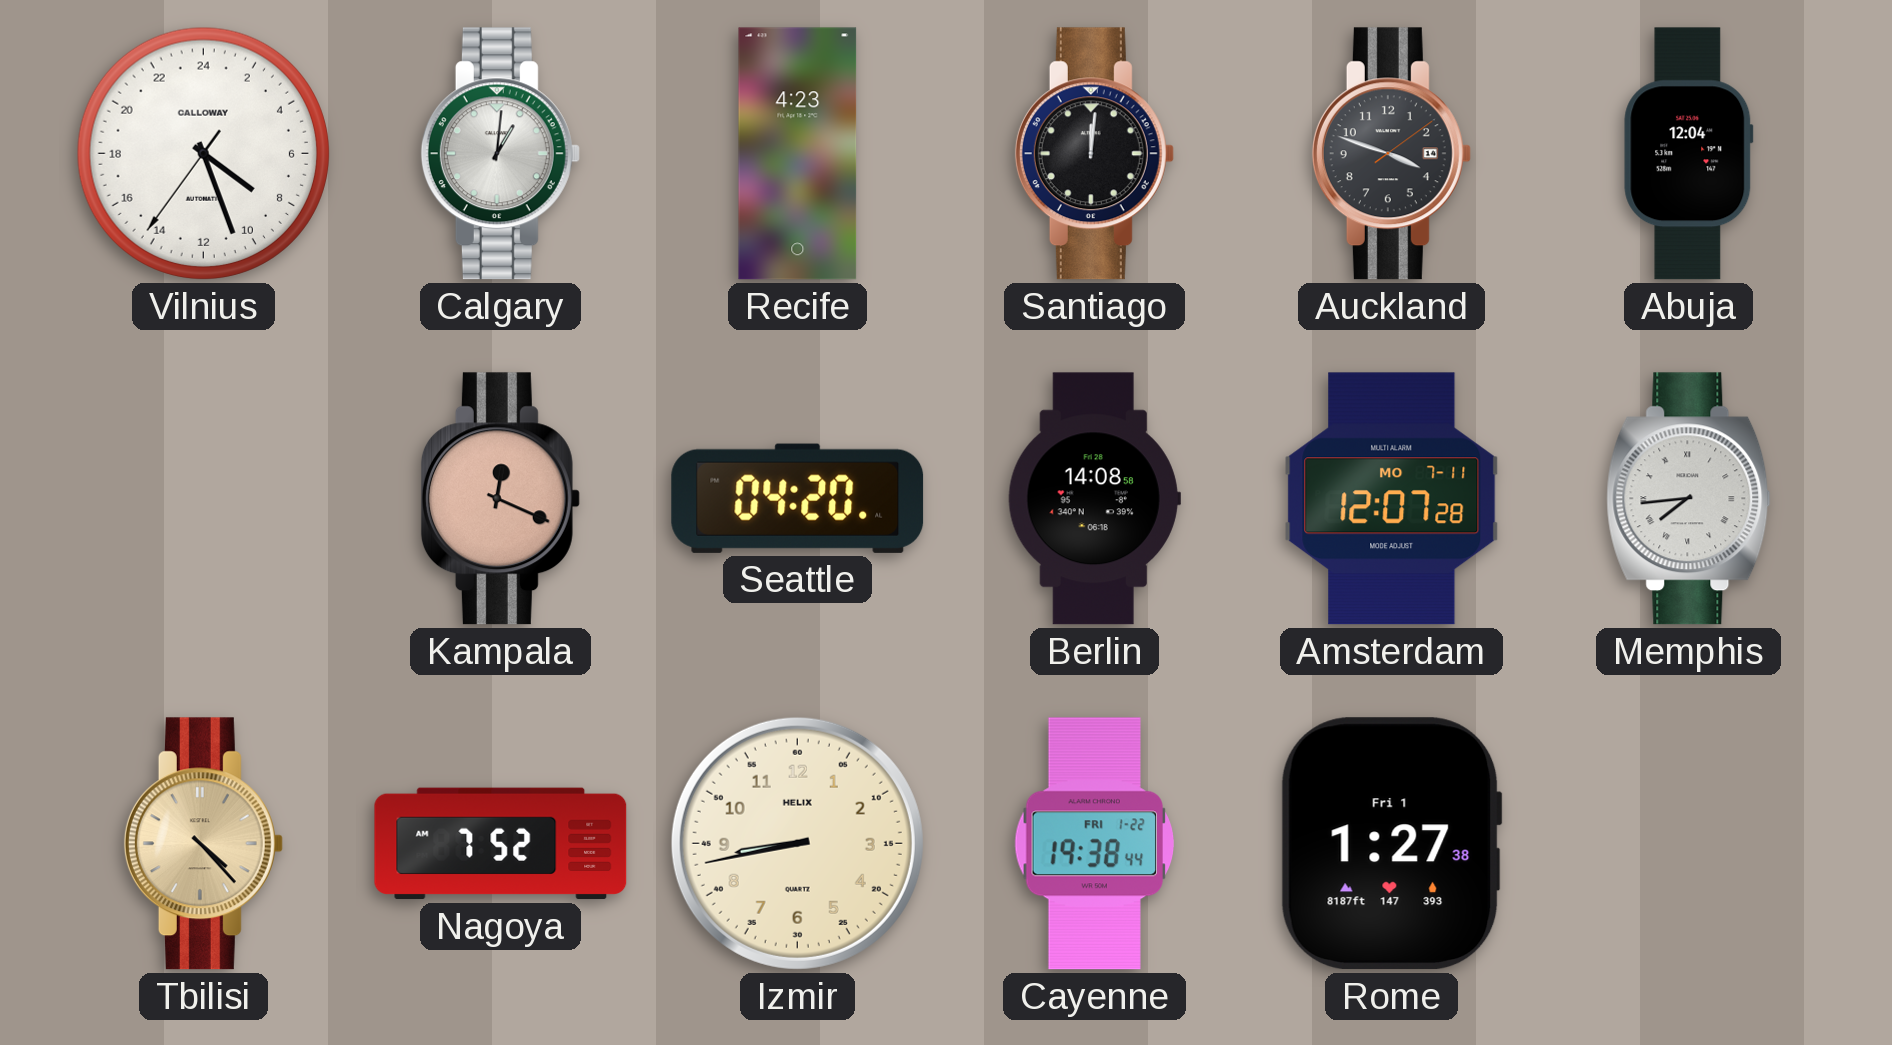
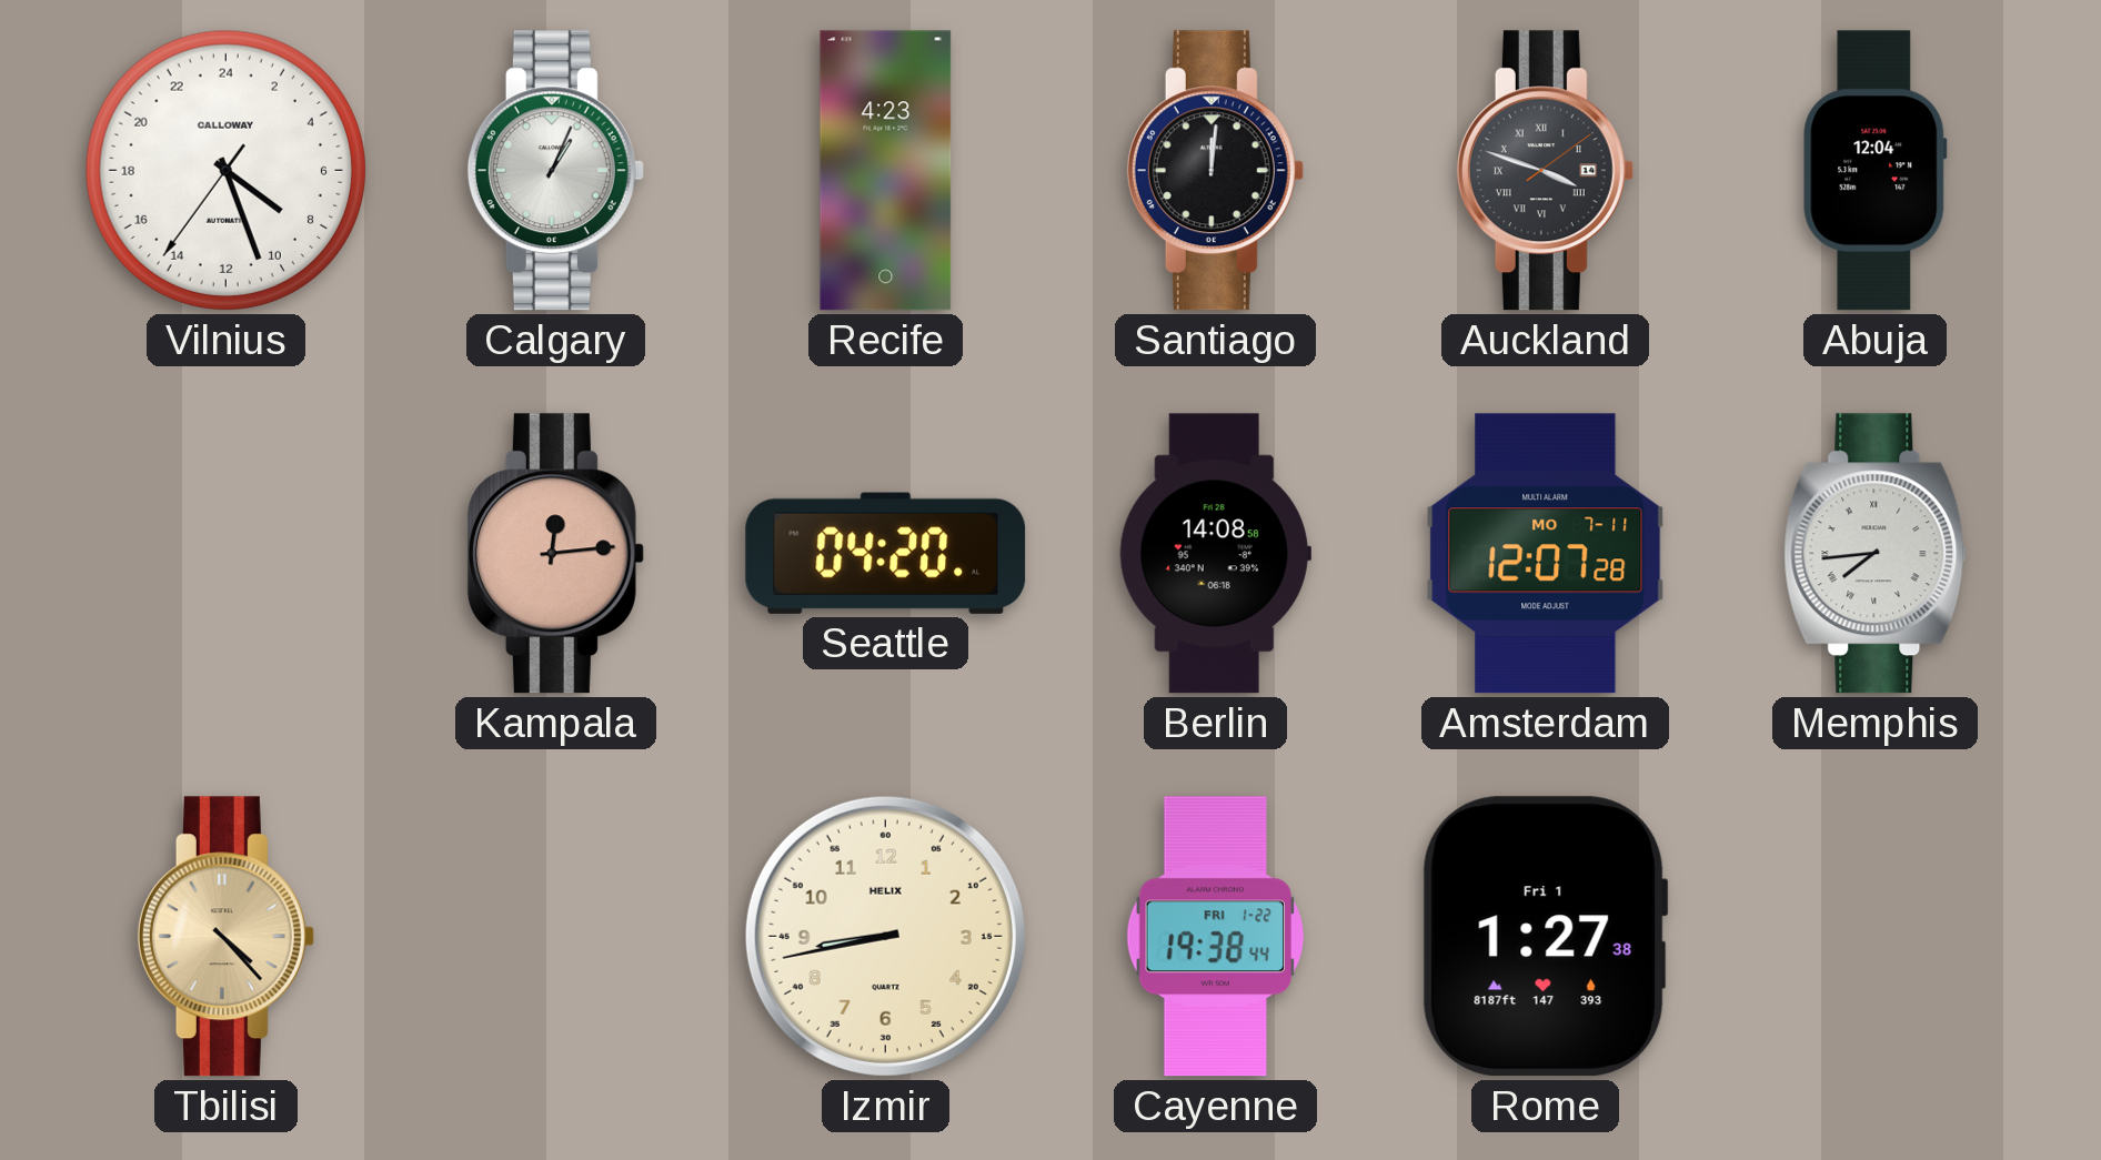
Calgary: 1:01 -> 1:04 (555, 171)
Auckland numerals: Arabic -> Roman (1545, 171)
Kampala: 12:19 -> 12:14 (555, 554)
Nagoya: 7:52 -> none (501, 844)
